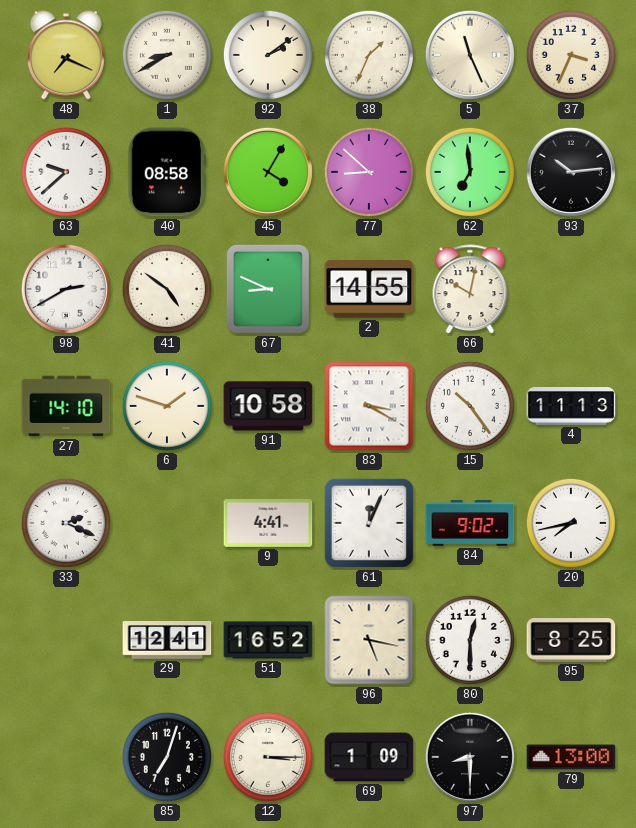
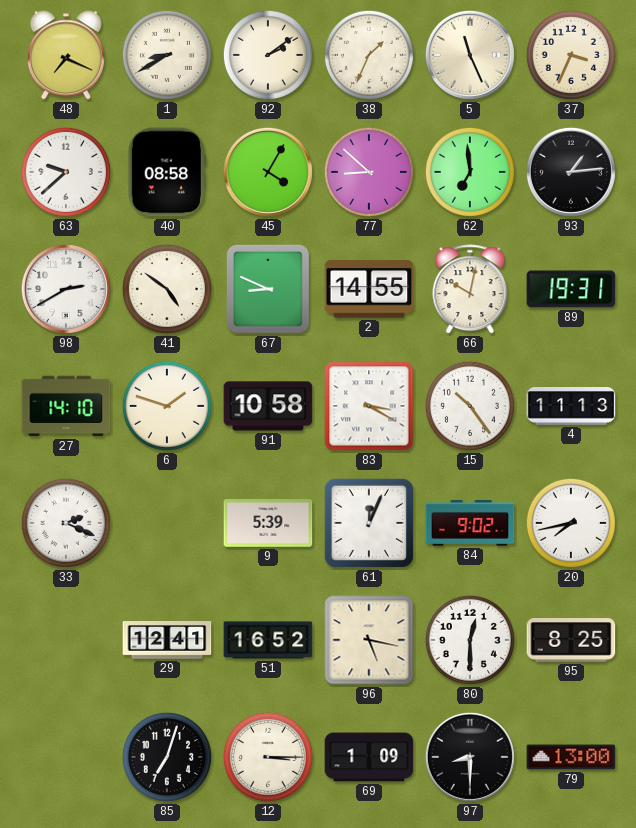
93: 10:14 -> 1:14 (571, 172)
89: none -> 19:31 (571, 289)
9: 4:41 -> 5:39 (268, 524)
